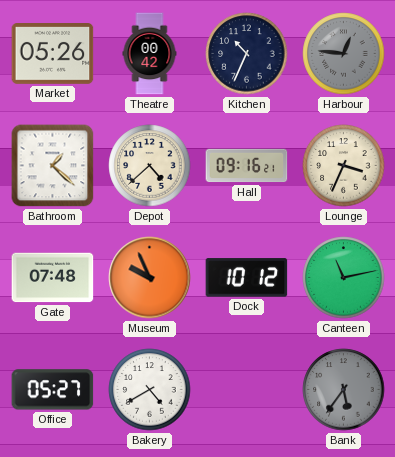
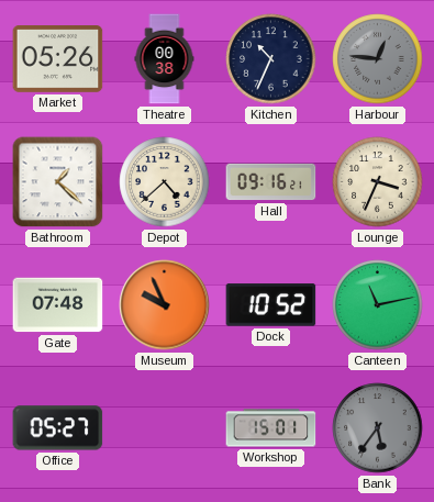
Theatre: 00:42 -> 00:38 (165, 59)
Dock: 10:12 -> 10:52 (271, 305)
Bakery: 4:40 -> none (150, 390)
Workshop: none -> 15:01 (271, 428)
